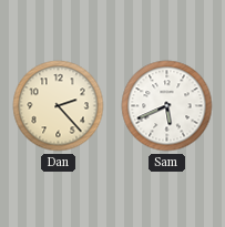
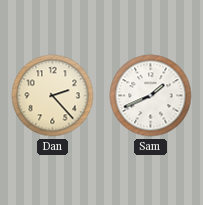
Sam: 5:41 -> 1:41 (151, 96)
